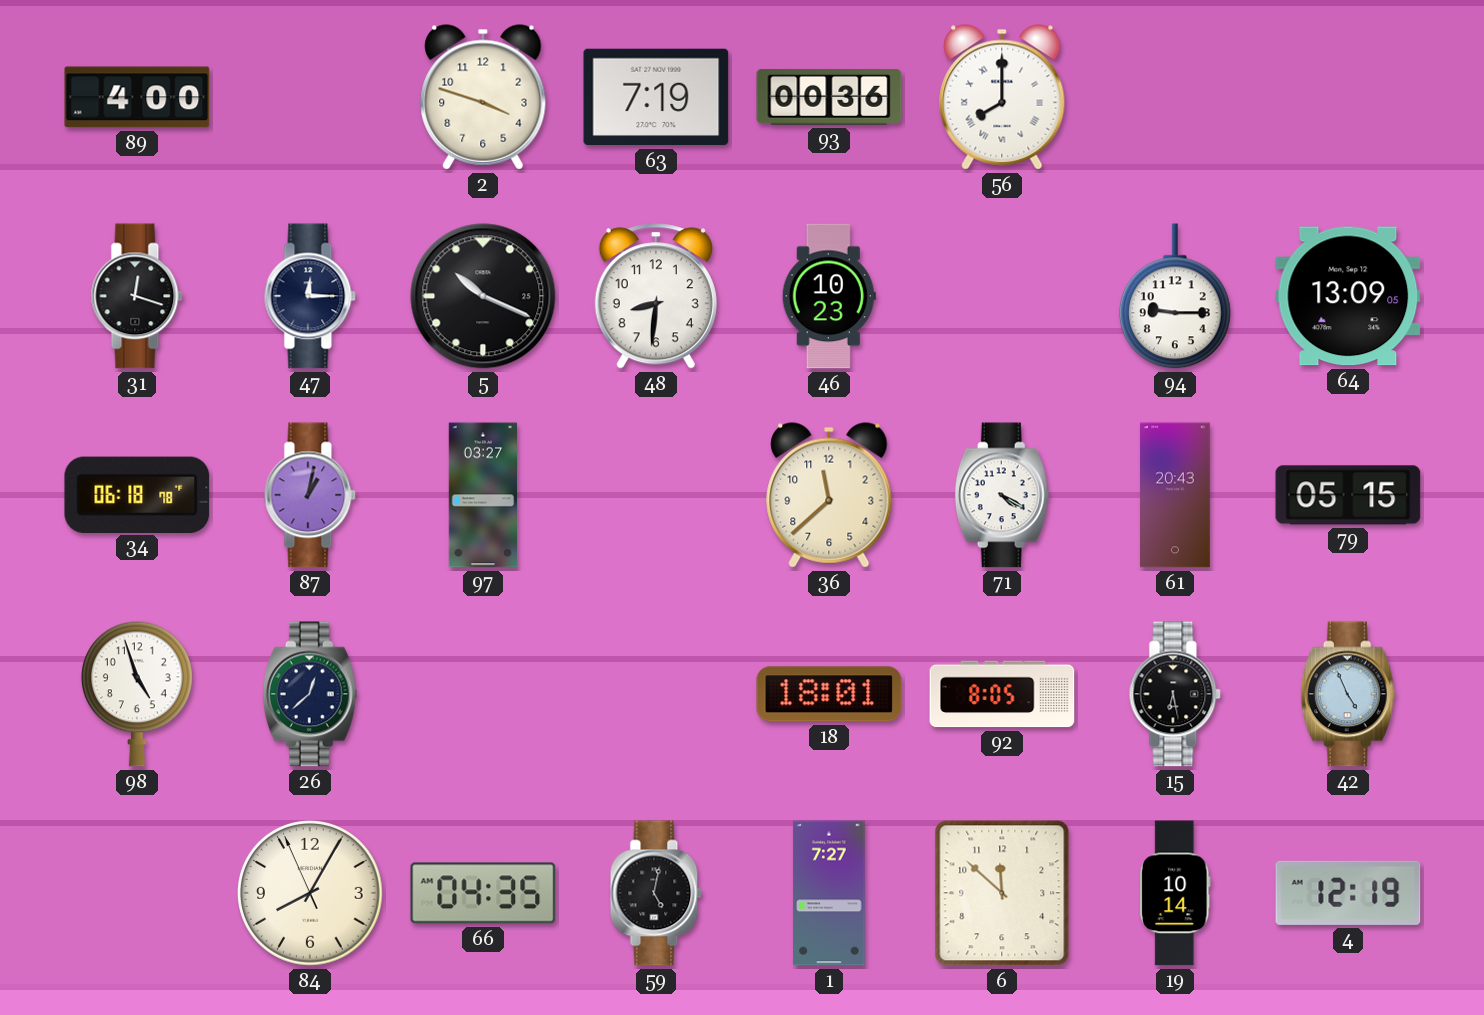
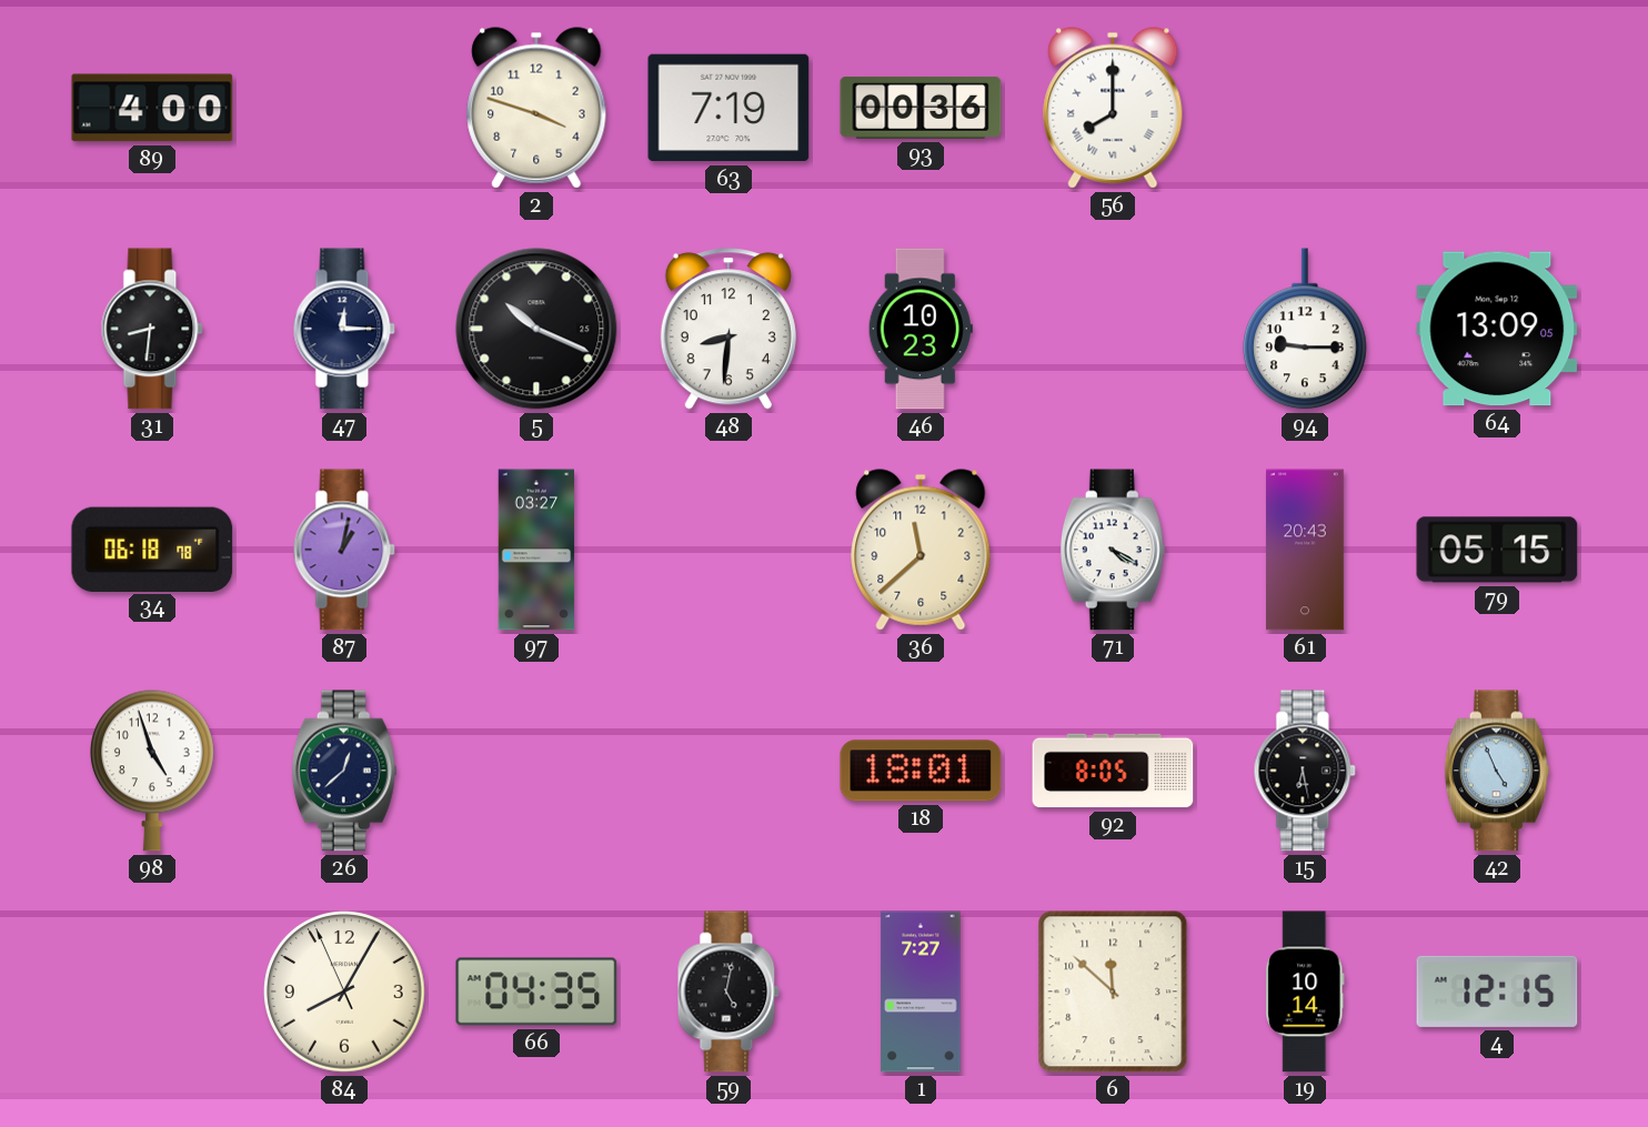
31: 12:18 -> 8:31 (152, 329)
4: 12:19 -> 12:15 (1497, 992)
